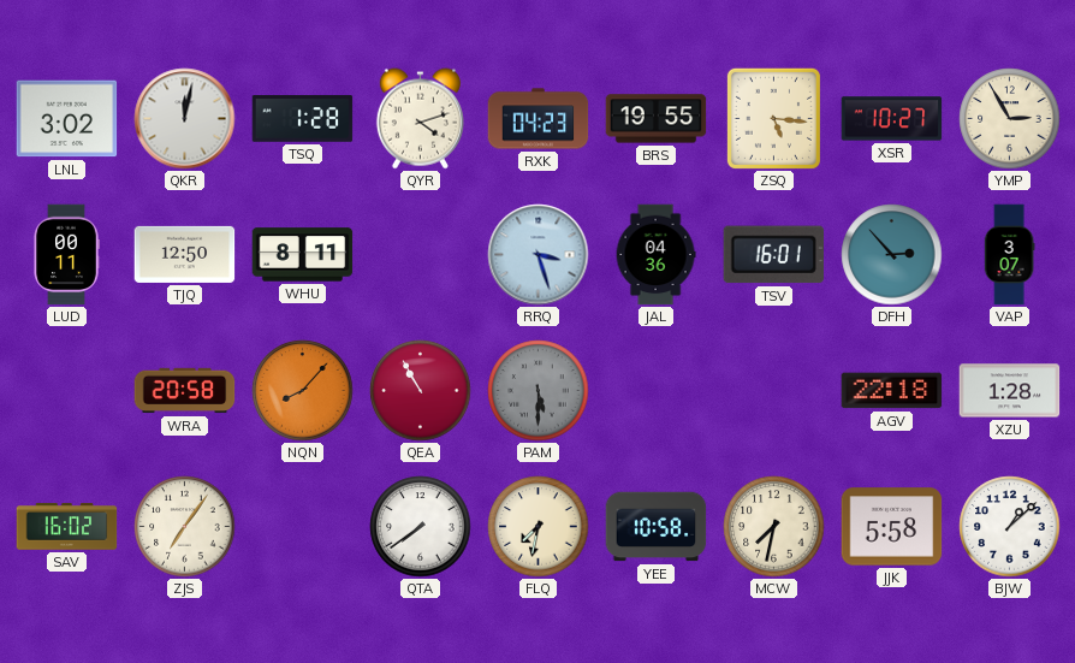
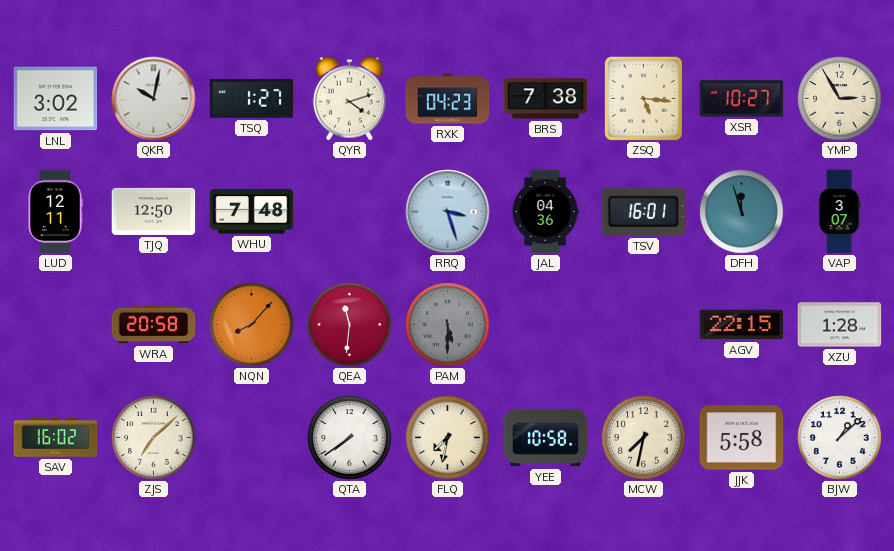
QKR: 12:02 -> 10:02 (154, 99)
TSQ: 1:28 -> 1:27 (252, 99)
BRS: 19:55 -> 7:38 (546, 99)
LUD: 00:11 -> 12:11 (55, 212)
WHU: 8:11 -> 7:48 (252, 212)
DFH: 2:53 -> 11:57 (742, 212)
QEA: 10:55 -> 11:31 (350, 325)
AGV: 22:18 -> 22:15 (742, 325)
ZJS: 7:06 -> 7:08 (154, 438)
